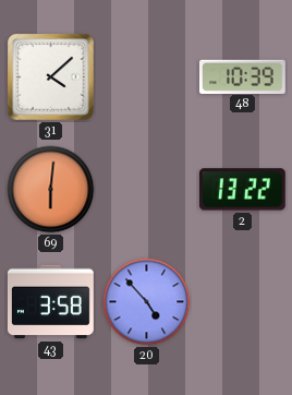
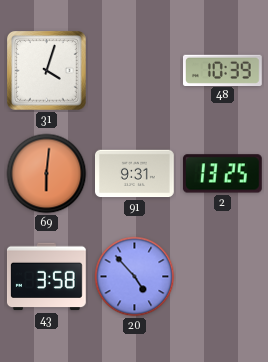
31: 4:08 -> 4:03 (47, 71)
91: none -> 9:31 (135, 174)
2: 13:22 -> 13:25 (222, 174)
